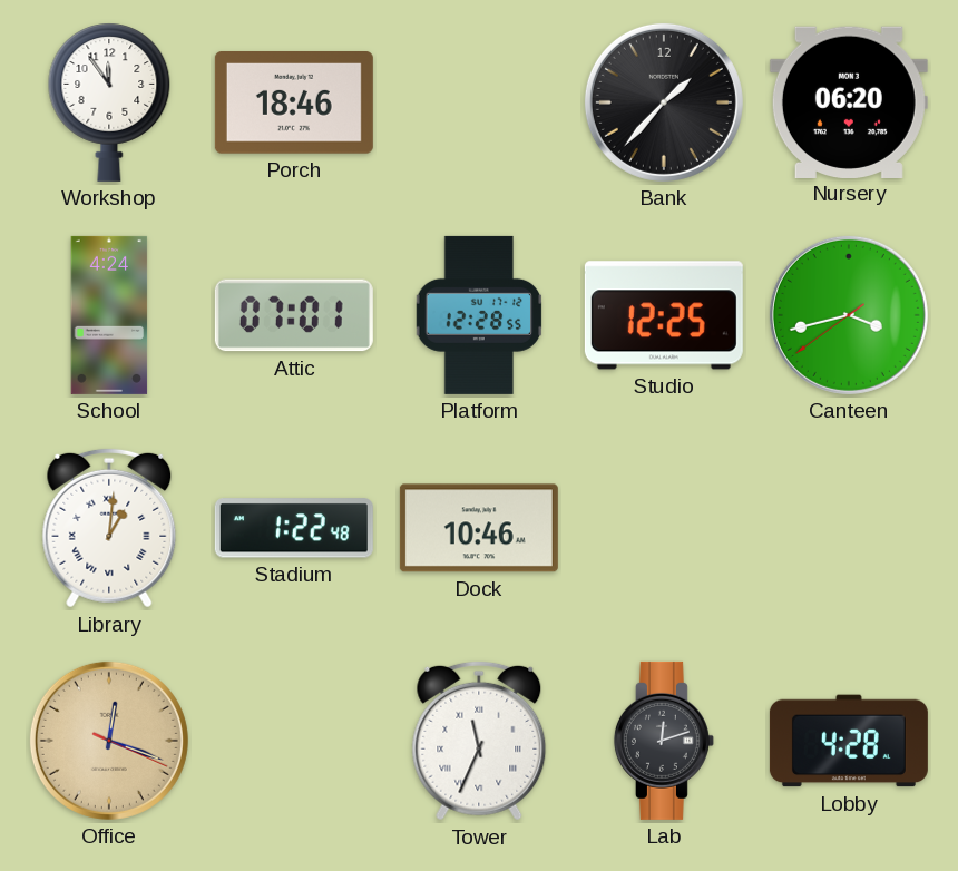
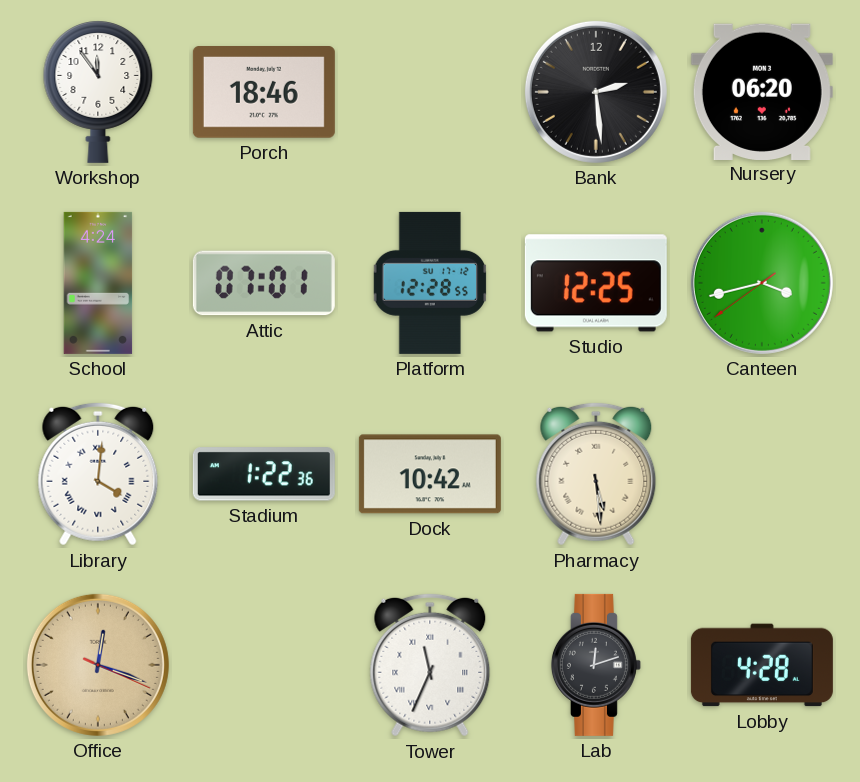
Bank: 1:37 -> 2:29 (596, 92)
Library: 1:01 -> 4:01 (98, 474)
Stadium: 1:22:48 -> 1:22:36 (264, 474)
Dock: 10:46 -> 10:42 (430, 474)
Pharmacy: none -> 5:29 (596, 474)
